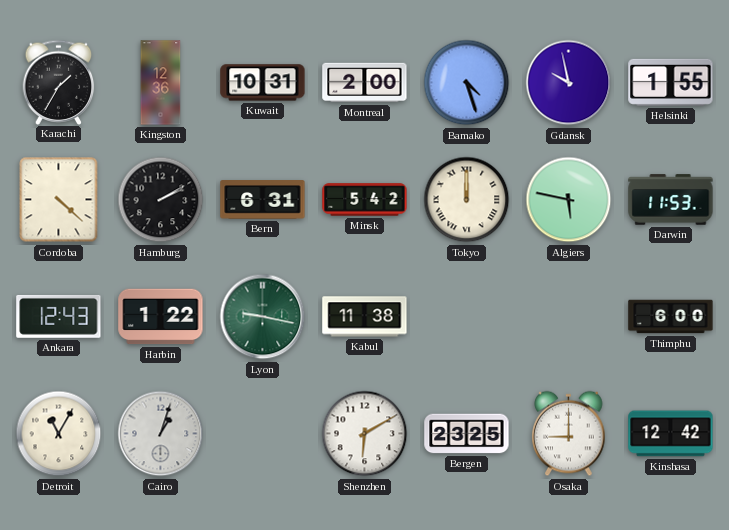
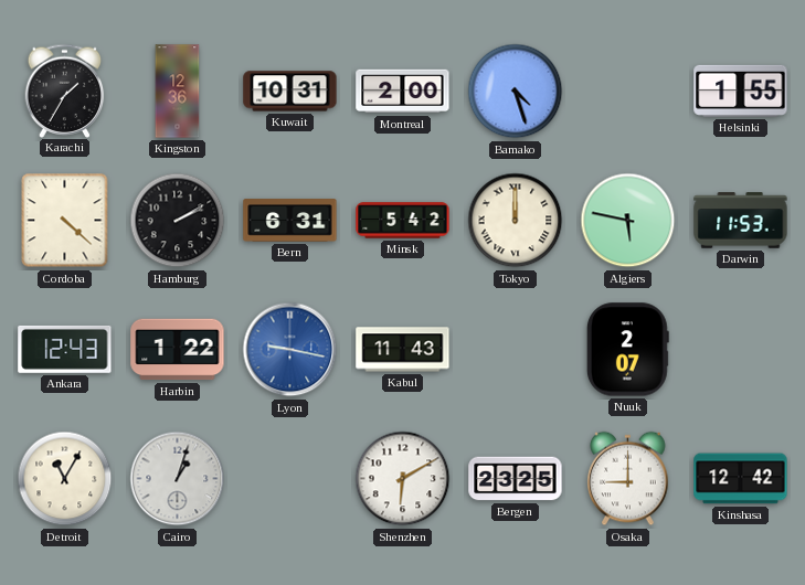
Gdansk: 9:58 -> none (569, 83)
Lyon dial: green -> blue (290, 350)
Kabul: 11:38 -> 11:43 (403, 350)
Nuuk: none -> 2:07 (627, 350)
Thimphu: 6:00 -> none (671, 317)
